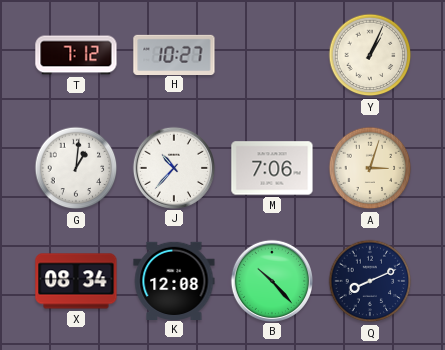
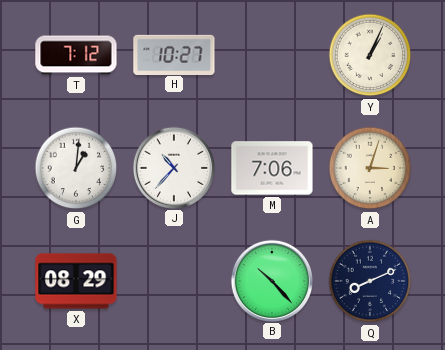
X: 08:34 -> 08:29 (76, 281)
K: 12:08 -> none (174, 280)
